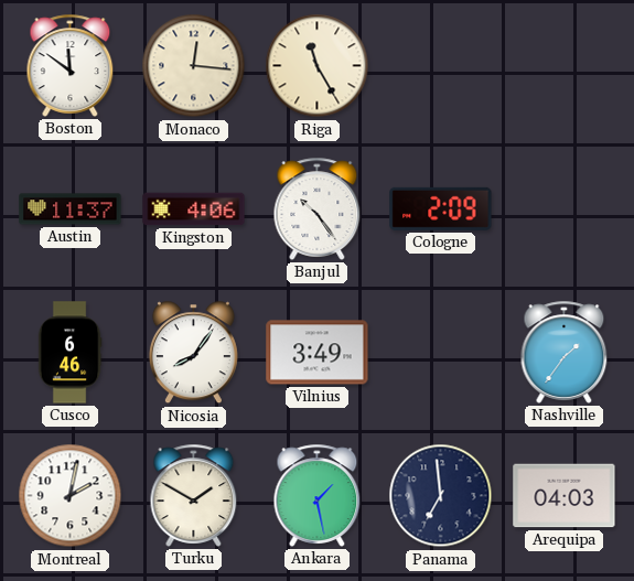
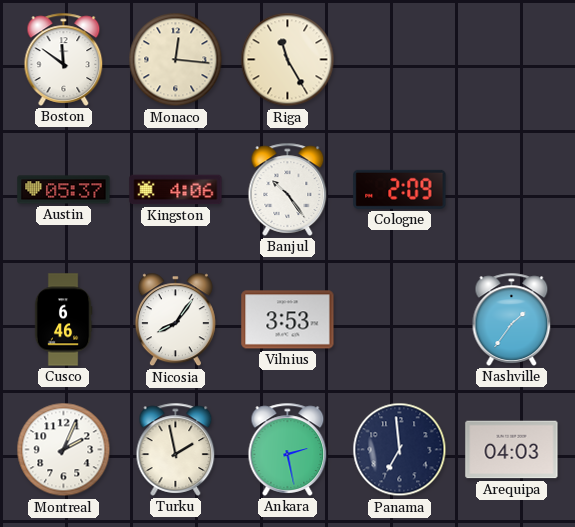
Austin: 11:37 -> 05:37 (64, 190)
Vilnius: 3:49 -> 3:53 (288, 320)
Montreal: 2:02 -> 2:04 (64, 450)
Turku: 1:50 -> 1:58 (176, 449)
Ankara: 1:28 -> 2:28 (288, 449)
